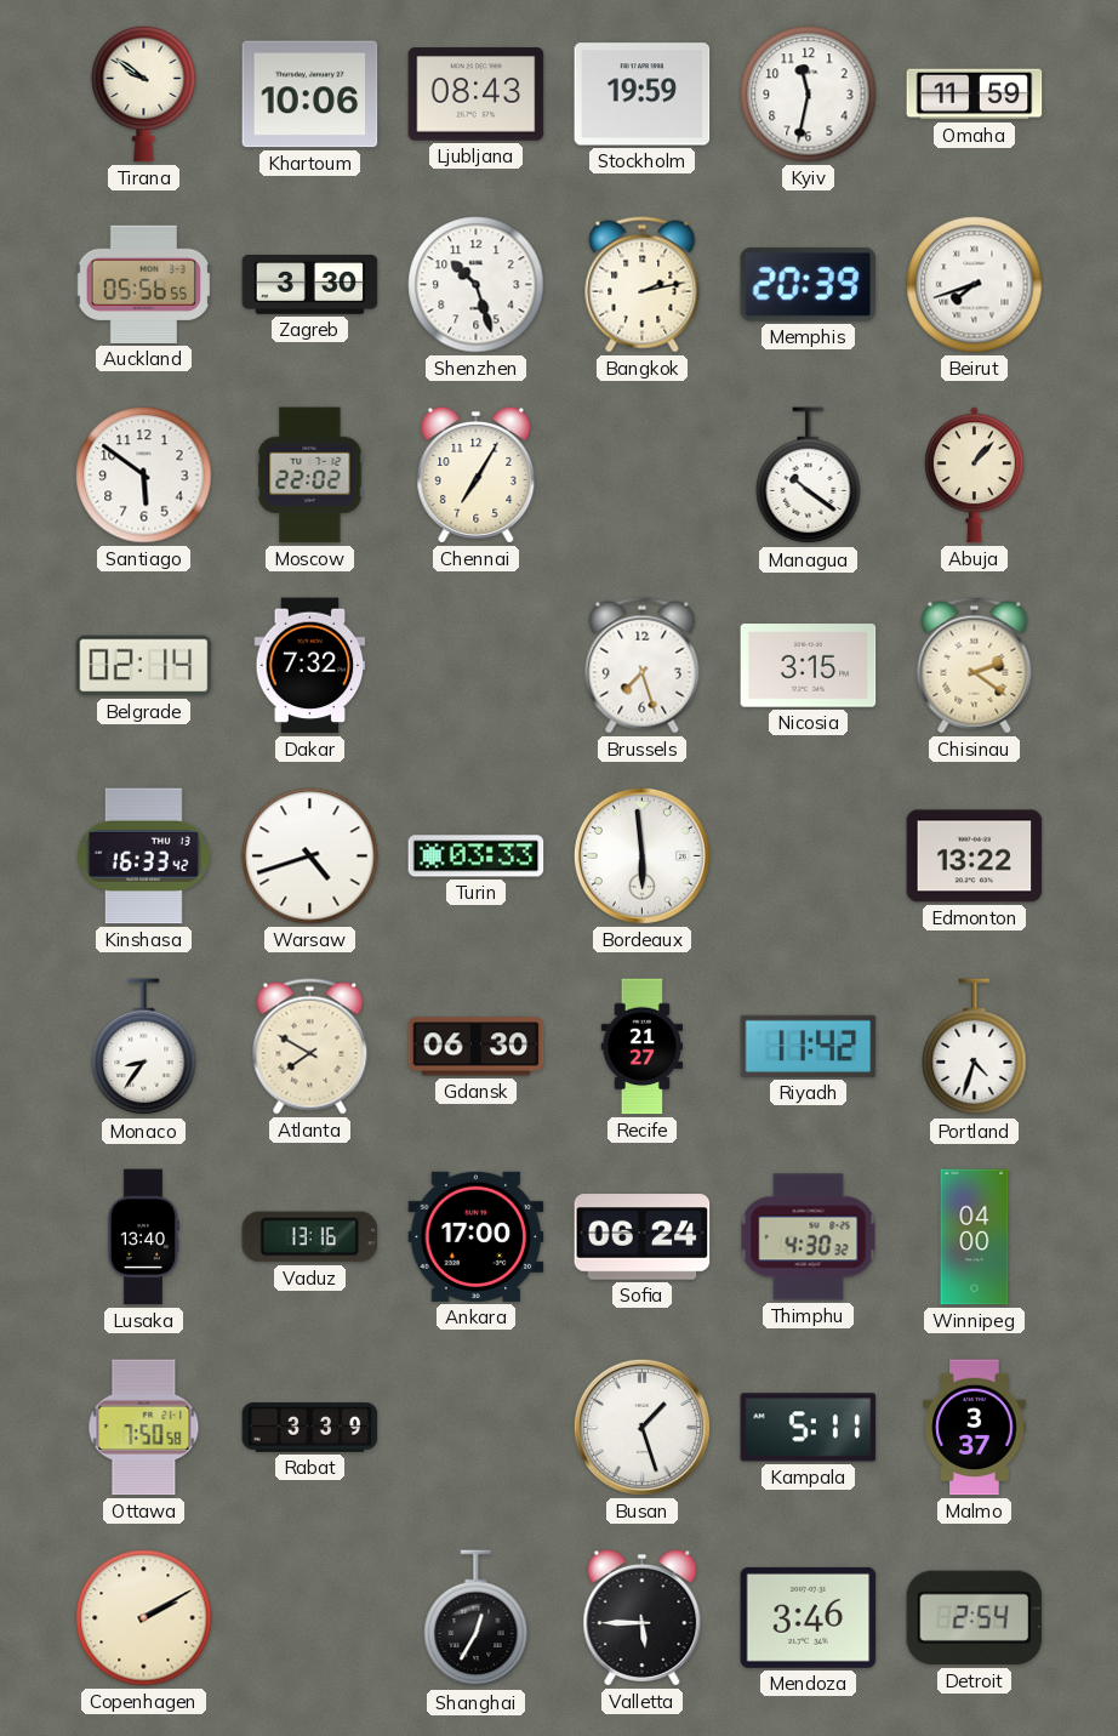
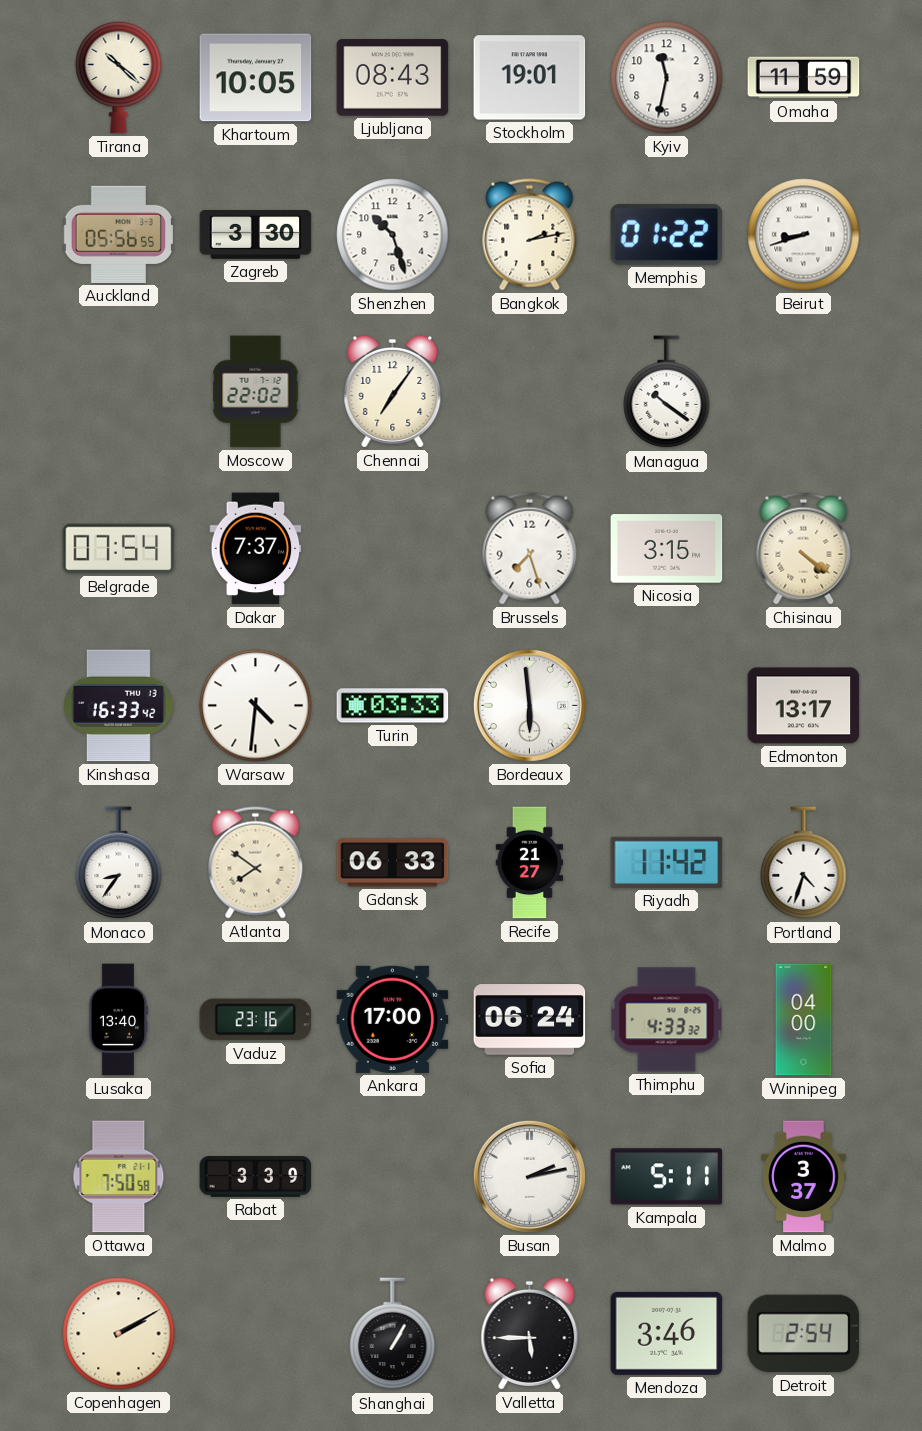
Tirana: 9:51 -> 10:22 (119, 77)
Khartoum: 10:06 -> 10:05 (256, 78)
Stockholm: 19:59 -> 19:01 (530, 78)
Memphis: 20:39 -> 01:22 (667, 234)
Beirut: 7:42 -> 8:42 (804, 235)
Santiago: 5:51 -> none (144, 476)
Chennai: 7:05 -> 7:06 (393, 391)
Abuja: 1:07 -> none (974, 476)
Belgrade: 02:14 -> 07:54 (119, 549)
Dakar: 7:32 -> 7:37 (256, 549)
Chisinau: 2:21 -> 4:21 (804, 549)
Warsaw: 4:42 -> 4:31 (256, 706)
Edmonton: 13:22 -> 13:17 (804, 706)
Atlanta: 7:50 -> 7:51 (256, 863)
Gdansk: 06:30 -> 06:33 (393, 863)
Vaduz: 13:16 -> 23:16 (256, 1020)
Thimphu: 4:30 -> 4:33 (667, 1020)
Busan: 1:27 -> 2:13 (529, 1176)
Shanghai: 12:35 -> 1:05 (393, 1334)
